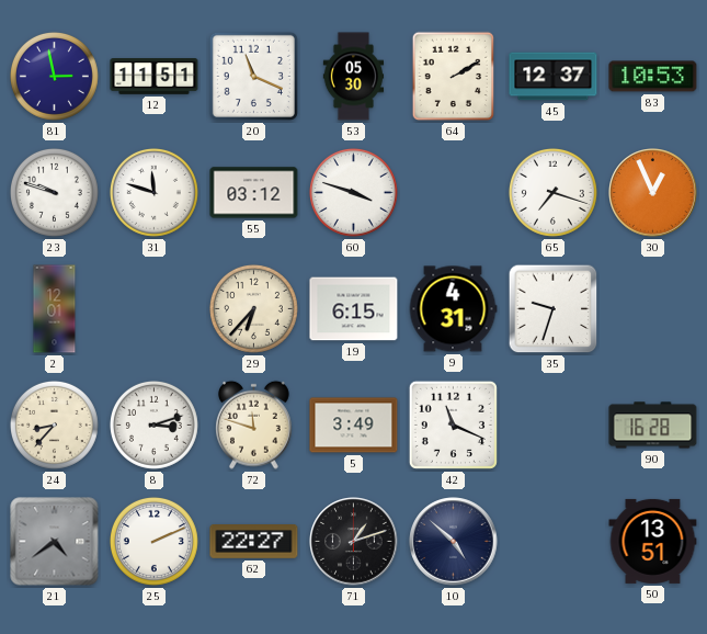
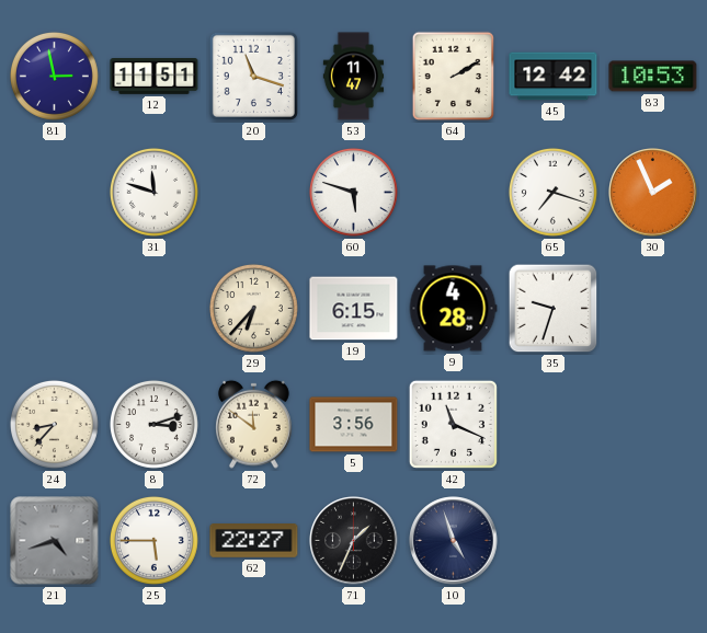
20: 11:19 -> 11:18 (253, 76)
53: 05:30 -> 11:47 (354, 77)
45: 12:37 -> 12:42 (554, 77)
23: 9:48 -> none (54, 192)
55: 03:12 -> none (254, 193)
60: 3:48 -> 5:48 (353, 192)
30: 12:56 -> 1:56 (653, 193)
2: 12:01 -> none (55, 309)
9: 4:31 -> 4:28 (453, 309)
72: 11:48 -> 11:51 (254, 424)
5: 3:49 -> 3:56 (354, 425)
90: 16:28 -> none (653, 426)
21: 4:39 -> 4:42 (55, 541)
25: 2:11 -> 5:45 (153, 540)
71: 1:12 -> 1:34 (354, 541)
10: 4:52 -> 4:57 (454, 541)
50: 13:51 -> none (653, 541)
